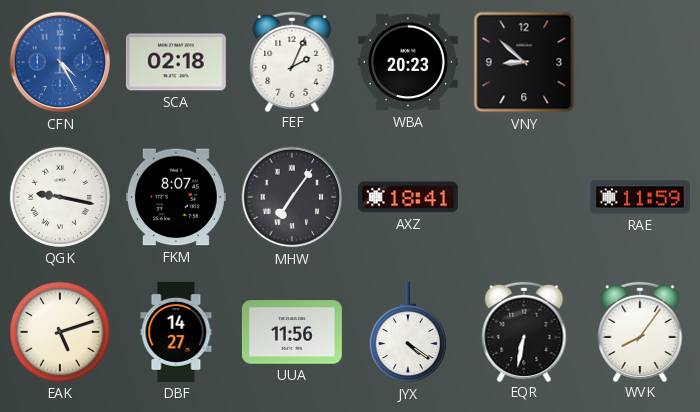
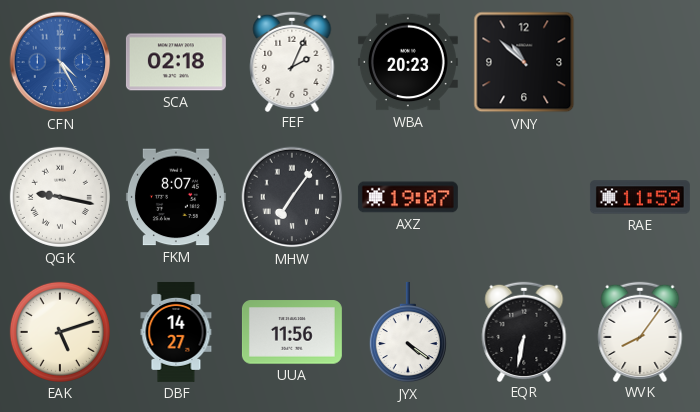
VNY: 8:52 -> 10:52 (524, 62)
AXZ: 18:41 -> 19:07 (408, 197)
